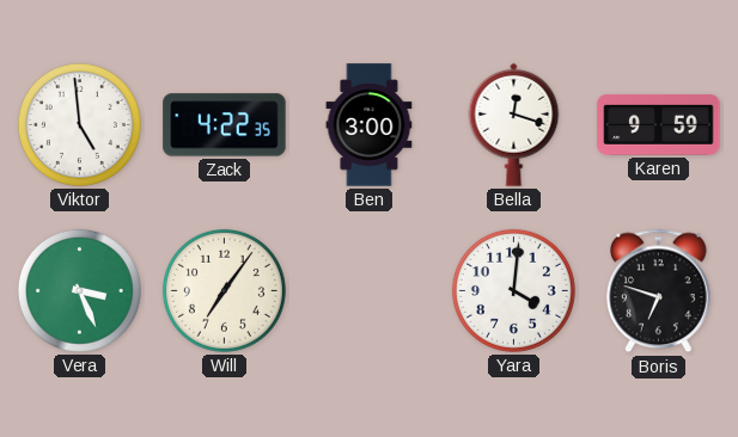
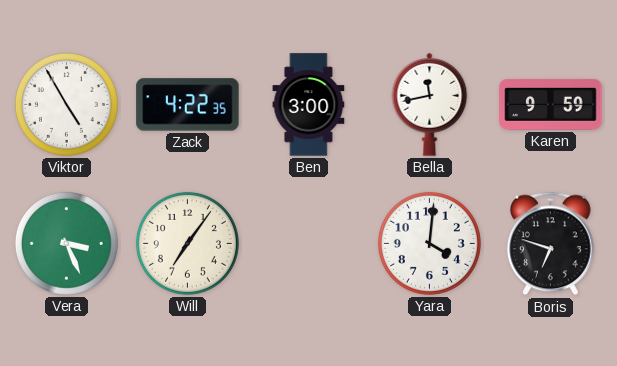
Viktor: 4:59 -> 4:55 (66, 104)
Bella: 12:18 -> 11:43 (430, 104)
